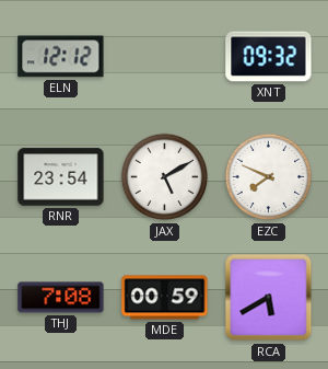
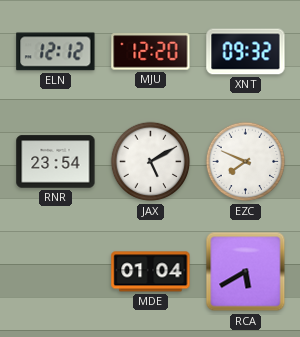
MJU: none -> 12:20 (151, 52)
THJ: 7:08 -> none (61, 298)
MDE: 00:59 -> 01:04 (151, 272)
